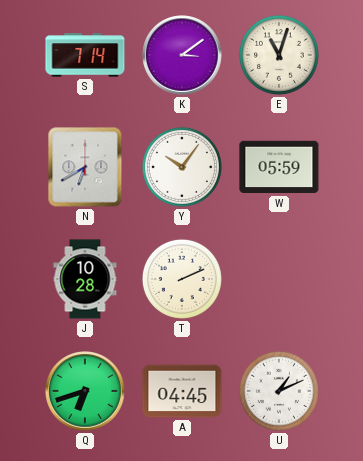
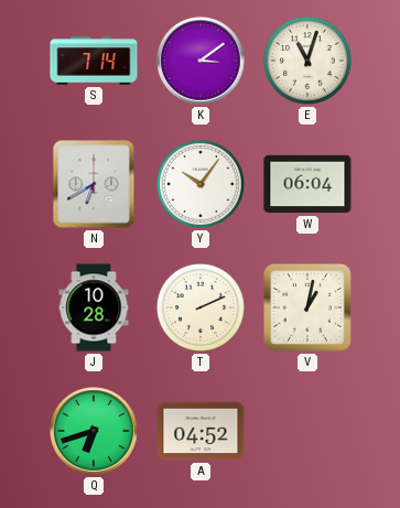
W: 05:59 -> 06:04 (307, 184)
V: none -> 1:02 (307, 307)
A: 04:45 -> 04:52 (201, 431)
U: 1:11 -> none (279, 391)
